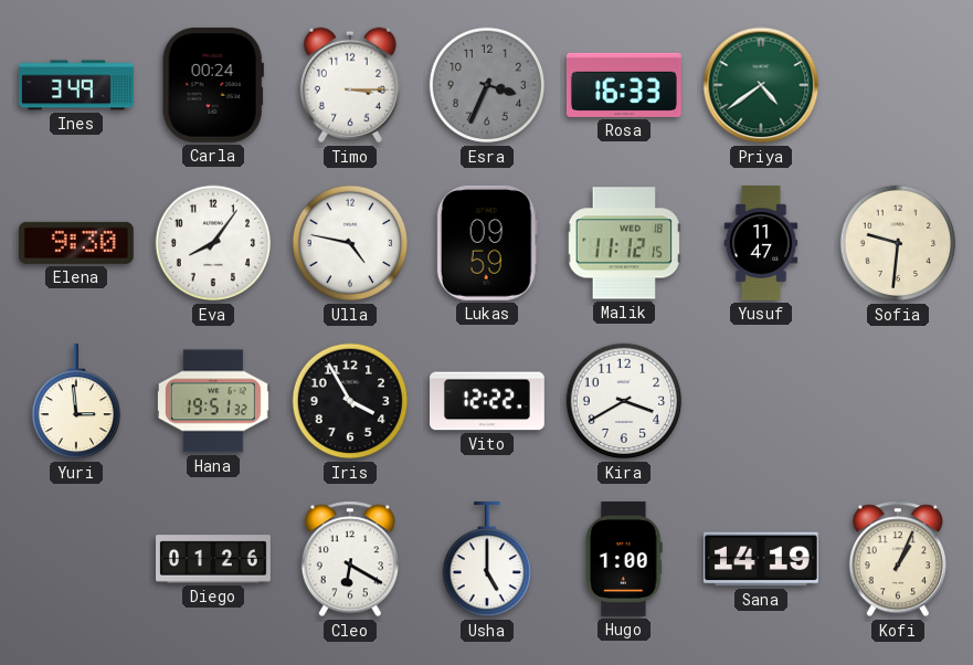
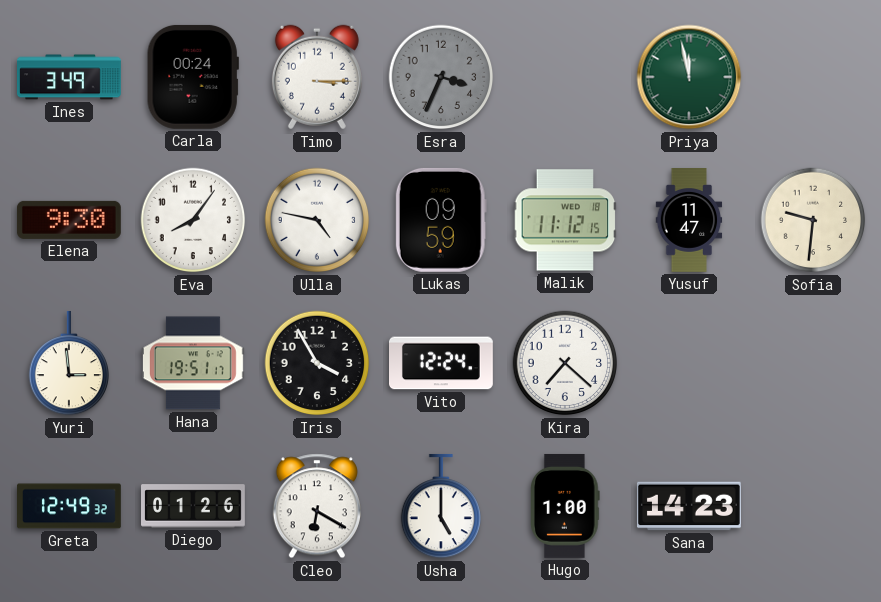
Rosa: 16:33 -> none (624, 85)
Priya: 4:39 -> 11:58 (689, 77)
Hana: 19:51:32 -> 19:51:17 (193, 363)
Vito: 12:22 -> 12:24 (442, 363)
Kira: 3:40 -> 7:22 (565, 363)
Greta: none -> 12:49 (70, 506)
Sana: 14:19 -> 14:23 (689, 506)
Kofi: 1:04 -> none (898, 559)
